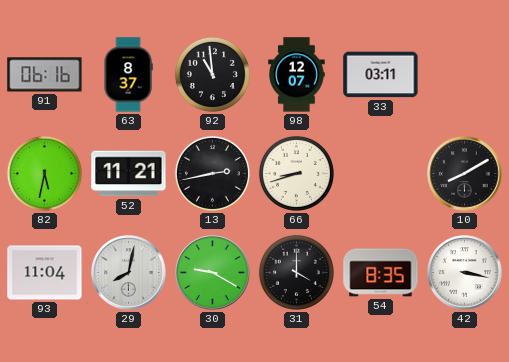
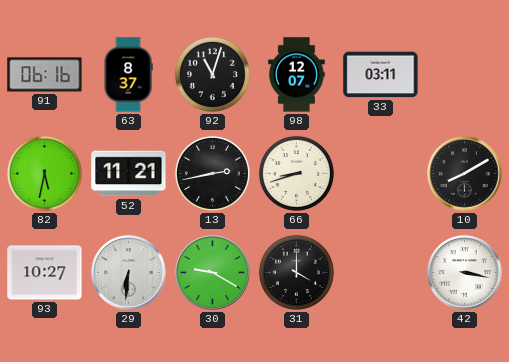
92: 10:59 -> 11:03 (212, 74)
93: 11:04 -> 10:27 (45, 273)
29: 8:02 -> 6:31 (129, 273)
54: 8:35 -> none (381, 273)
